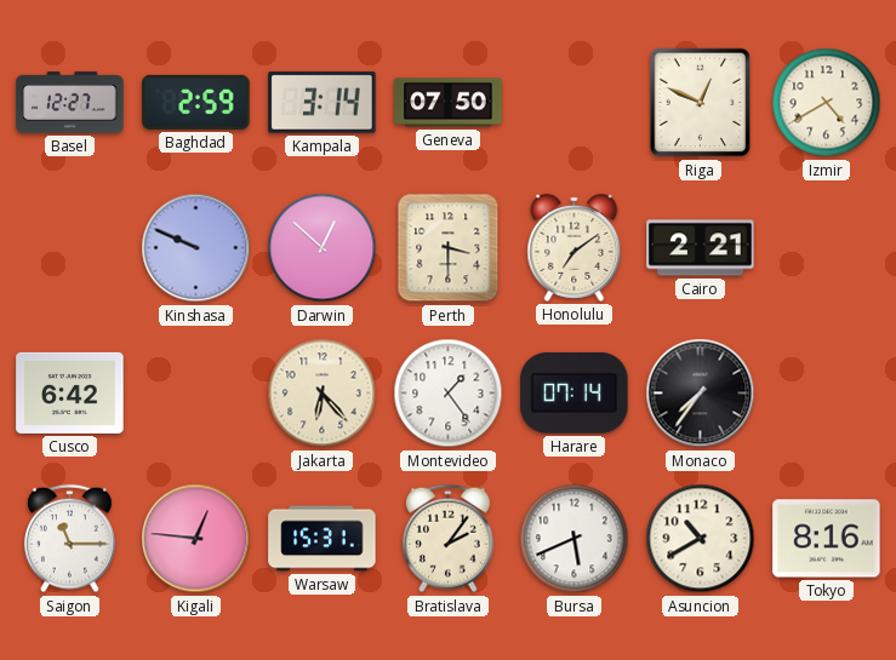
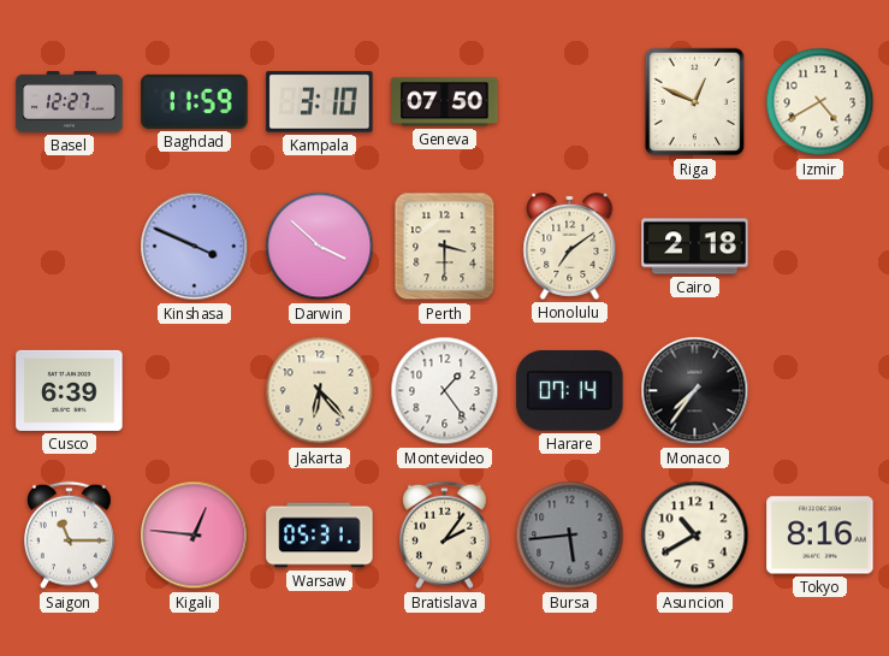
Baghdad: 2:59 -> 11:59 (195, 101)
Kampala: 3:14 -> 3:10 (320, 102)
Kinshasa: 9:49 -> 3:49 (195, 247)
Darwin: 12:52 -> 3:52 (320, 247)
Cairo: 2:21 -> 2:18 (695, 247)
Cusco: 6:42 -> 6:39 (70, 390)
Warsaw: 15:31 -> 05:31 (320, 536)
Bursa: 5:41 -> 5:44 (570, 536)
Bursa dial: white -> grey (570, 536)
